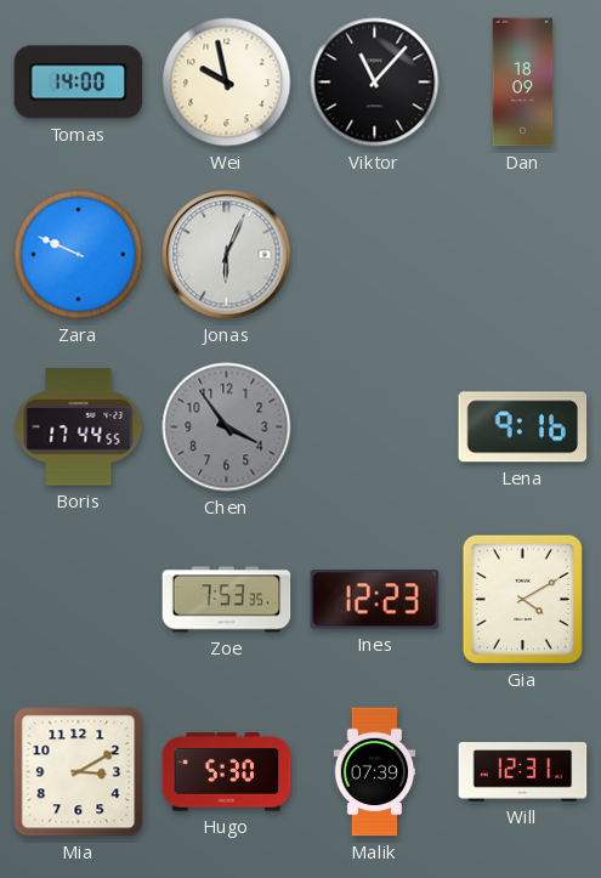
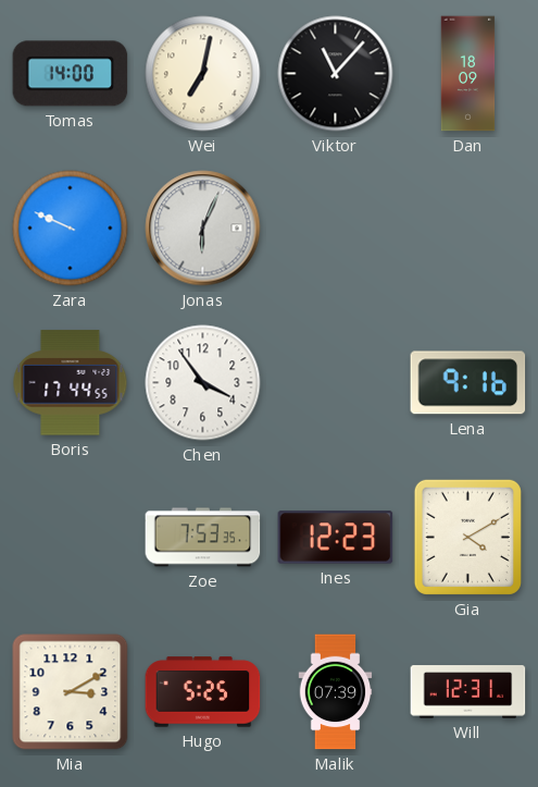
Wei: 9:58 -> 7:02 (203, 74)
Chen dial: grey -> white (203, 383)
Hugo: 5:30 -> 5:25 (203, 692)
